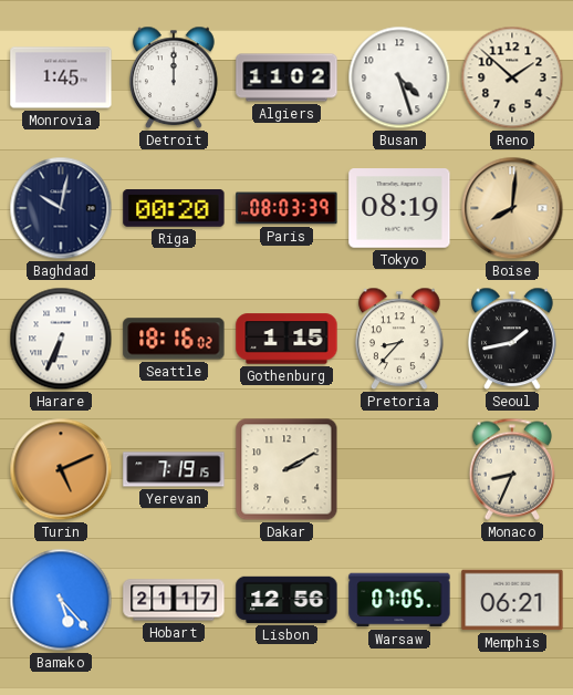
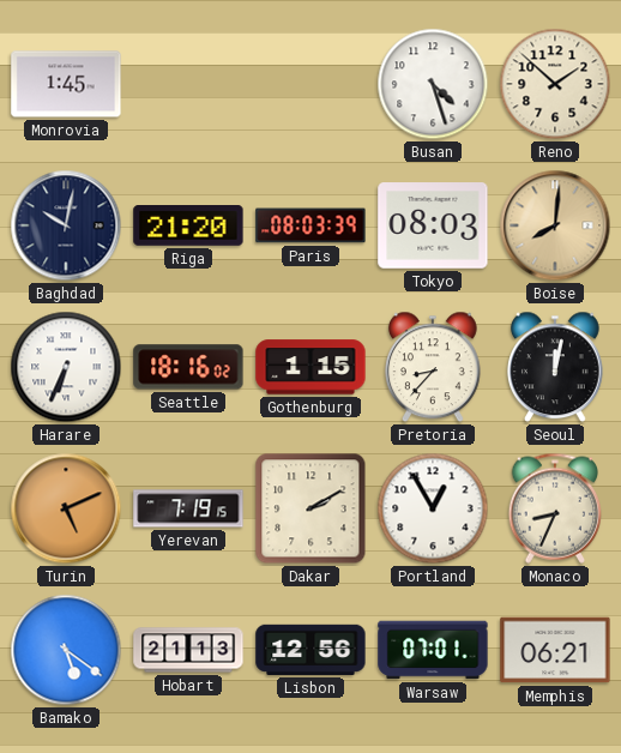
Detroit: 12:00 -> none (175, 77)
Algiers: 11:02 -> none (286, 77)
Riga: 00:20 -> 21:20 (188, 225)
Tokyo: 08:19 -> 08:03 (433, 225)
Seoul: 1:43 -> 12:02 (556, 367)
Portland: none -> 12:55 (433, 508)
Bamako: 5:23 -> 5:21 (66, 650)
Hobart: 21:17 -> 21:13 (188, 650)
Warsaw: 07:05 -> 07:01 (433, 650)
